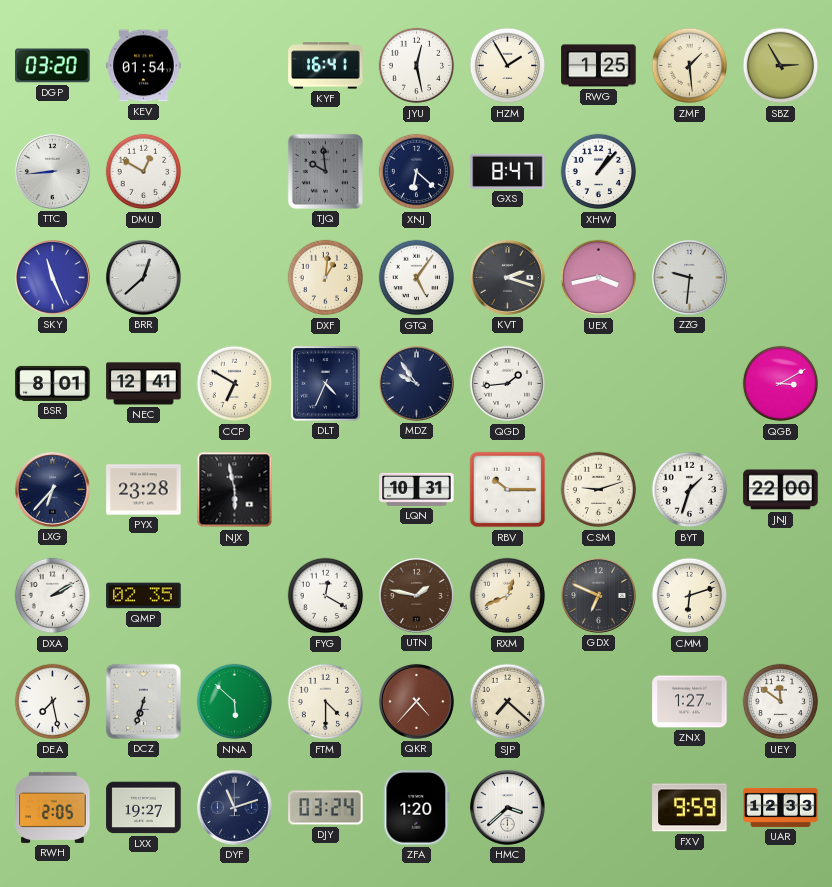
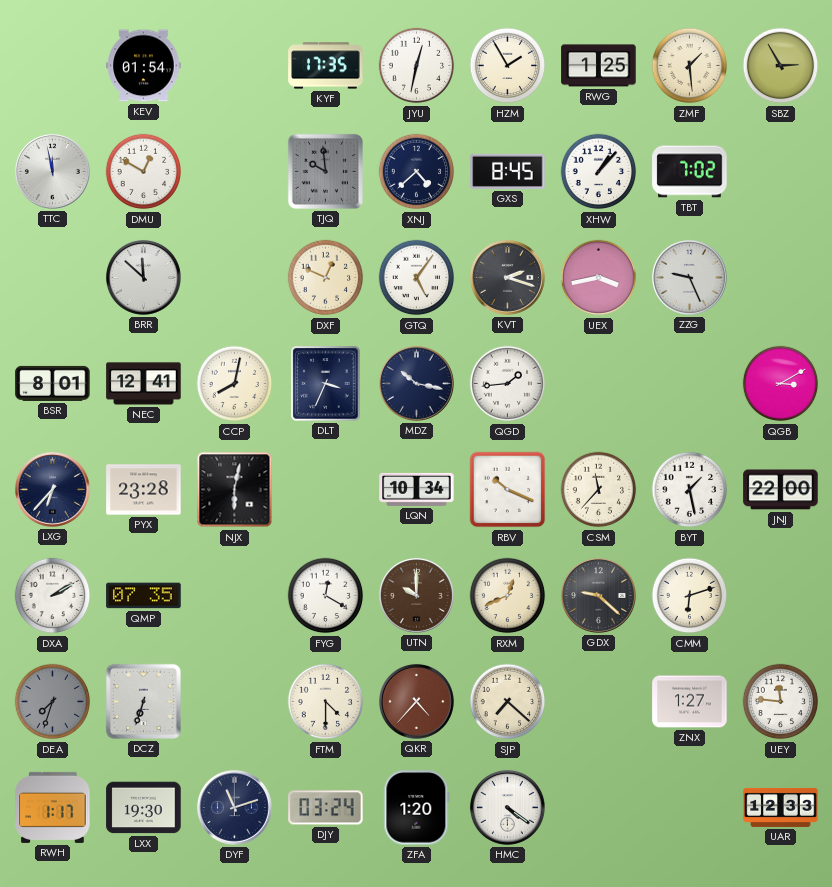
DGP: 03:20 -> none (53, 66)
KYF: 16:41 -> 17:35 (326, 66)
JYU: 12:28 -> 12:32 (417, 66)
TTC: 8:44 -> 11:58 (52, 171)
XNJ: 6:22 -> 4:38 (417, 172)
GXS: 8:47 -> 8:45 (508, 171)
TBT: none -> 7:02 (690, 172)
SKY: 11:26 -> none (52, 277)
BRR: 12:38 -> 11:52 (143, 277)
DXF: 1:01 -> 12:49 (326, 278)
ZZG: 9:31 -> 9:26 (689, 277)
CCP: 6:50 -> 8:02 (235, 384)
DLT: 4:34 -> 3:34 (326, 384)
MDZ: 9:54 -> 10:17 (416, 383)
NJX: 5:58 -> 6:02 (235, 490)
LQN: 10:31 -> 10:34 (417, 489)
RBV: 10:15 -> 10:19 (508, 490)
CSM: 9:12 -> 11:37 (599, 490)
BYT: 1:33 -> 1:28 (690, 490)
QMP: 02:35 -> 07:35 (144, 596)
UTN: 1:47 -> 10:00 (416, 595)
GDX: 6:49 -> 9:22 (598, 595)
DEA: 7:28 -> 7:33 (53, 702)
DEA dial: white -> grey (53, 702)
NNA: 5:52 -> none (235, 702)
UEY: 11:51 -> 11:46 (781, 702)
RWH: 2:05 -> 1:17 (53, 807)
LXX: 19:27 -> 19:30 (144, 808)
HMC: 3:38 -> 4:21 (507, 807)
FXV: 9:59 -> none (690, 808)
